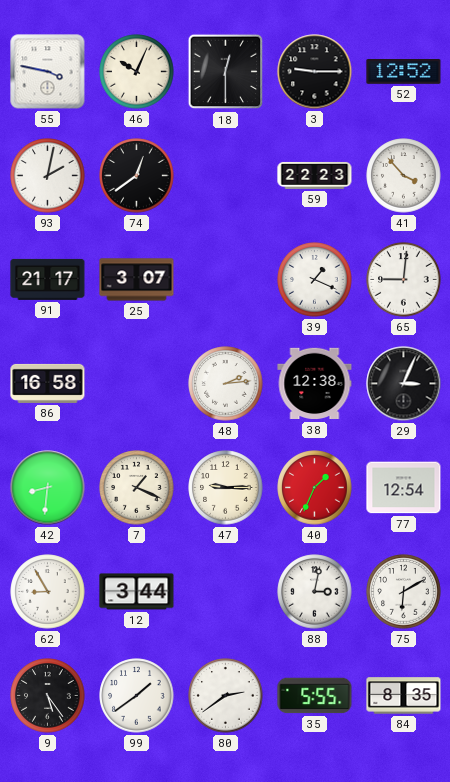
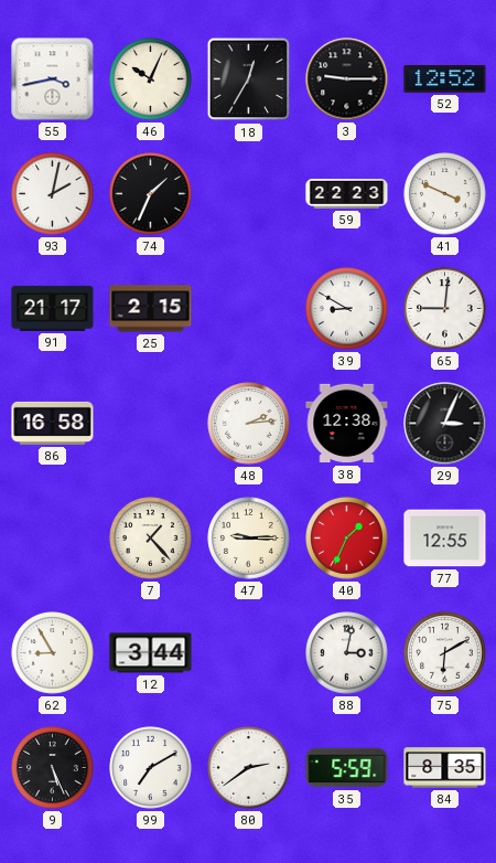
55: 3:47 -> 3:43 (53, 79)
18: 12:30 -> 12:35 (249, 79)
74: 12:39 -> 1:34 (151, 194)
41: 3:53 -> 3:49 (445, 194)
25: 3:07 -> 2:15 (151, 309)
39: 1:19 -> 8:50 (347, 309)
42: 8:31 -> none (48, 488)
7: 1:19 -> 1:23 (151, 539)
77: 12:54 -> 12:55 (445, 539)
9: 5:24 -> 5:26 (53, 768)
99: 1:39 -> 7:10 (151, 768)
35: 5:55 -> 5:59 (347, 768)
